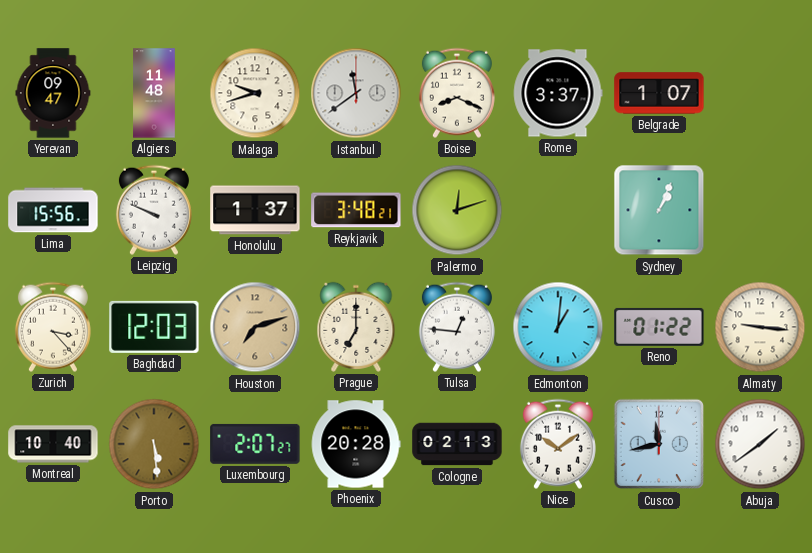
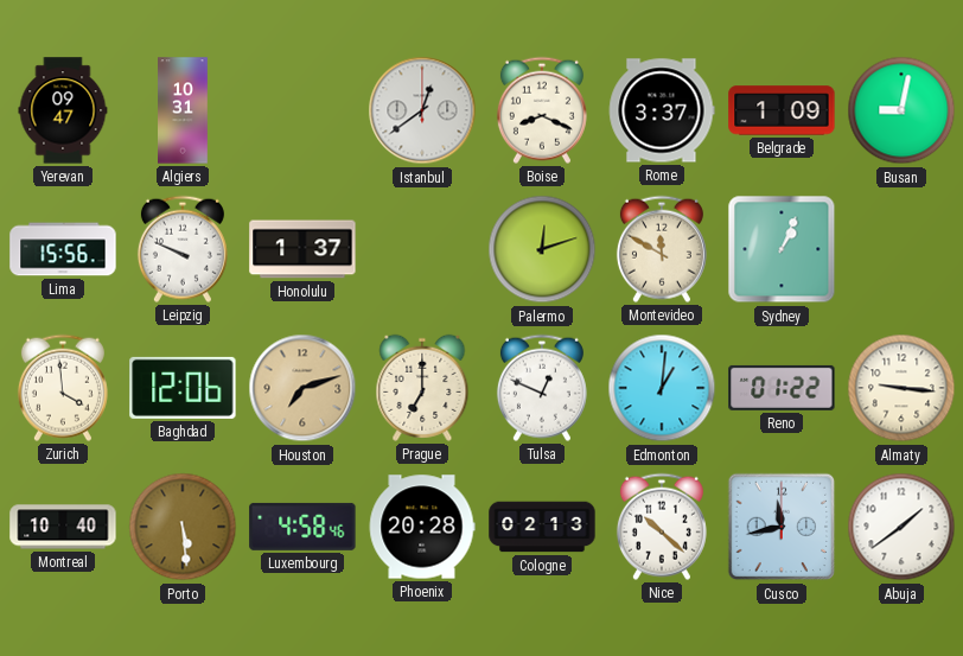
Algiers: 11:48 -> 10:31 (183, 110)
Malaga: 9:42 -> none (255, 93)
Istanbul: 11:39 -> 12:39 (422, 110)
Belgrade: 1:07 -> 1:09 (782, 110)
Busan: none -> 9:02 (901, 110)
Reykjavik: 3:48 -> none (356, 210)
Montevideo: none -> 11:50 (662, 249)
Zurich: 3:23 -> 3:59 (63, 388)
Baghdad: 12:03 -> 12:06 (183, 388)
Tulsa: 12:46 -> 12:49 (542, 388)
Luxembourg: 2:07 -> 4:58 (302, 527)
Nice: 10:09 -> 10:22 (662, 527)
